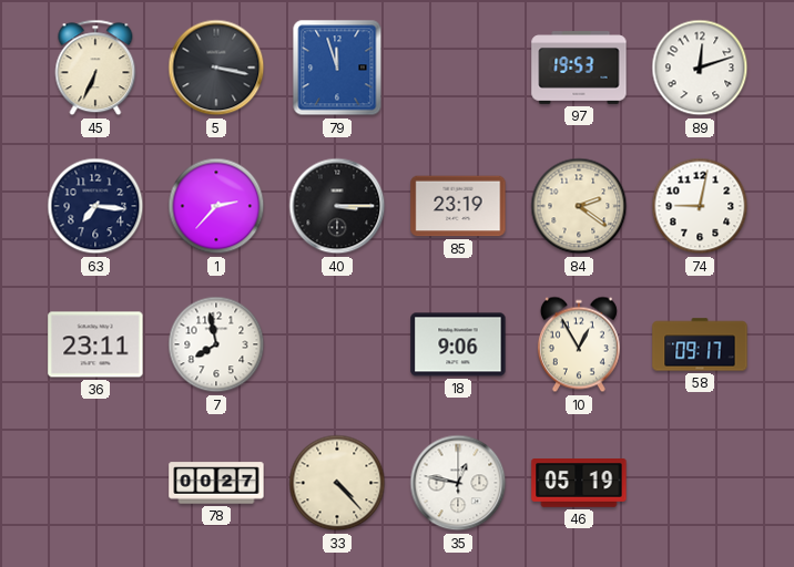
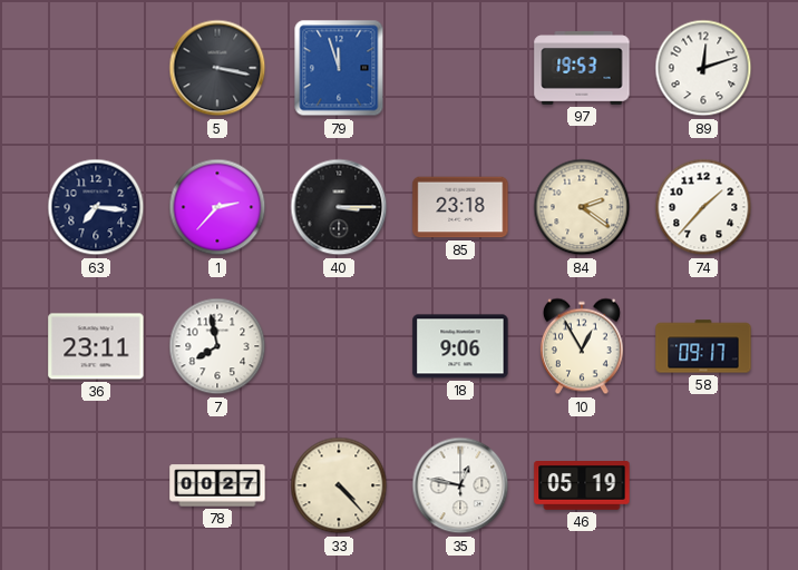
45: 6:34 -> none (95, 68)
85: 23:19 -> 23:18 (460, 207)
74: 9:02 -> 1:37 (703, 207)
